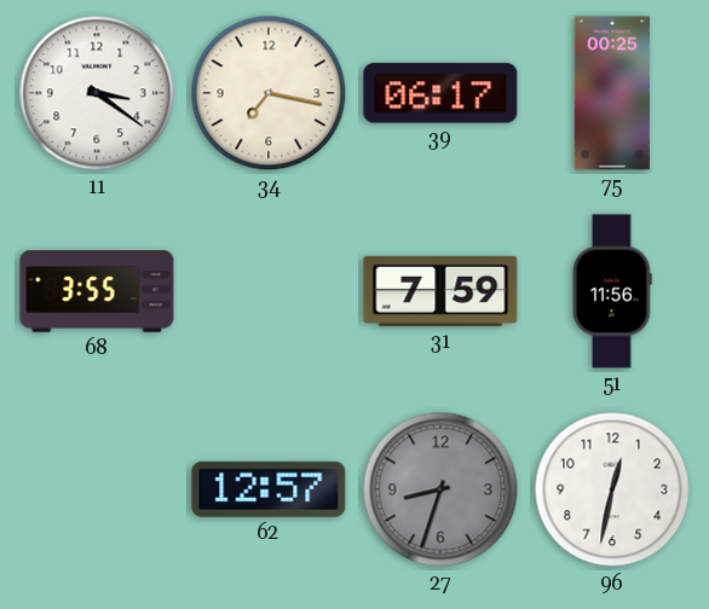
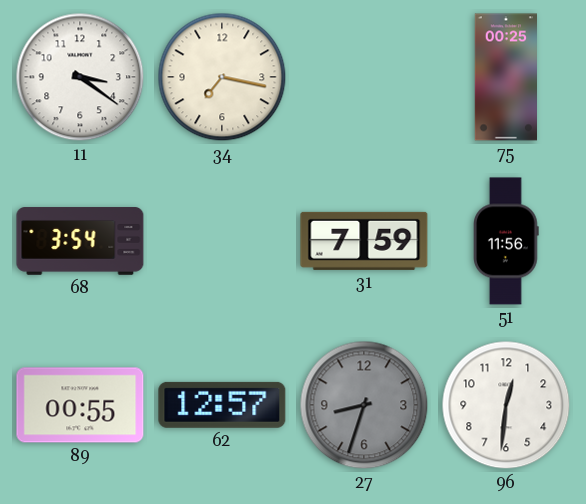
39: 06:17 -> none (440, 93)
68: 3:55 -> 3:54 (80, 241)
89: none -> 00:55 (80, 405)
96: 12:32 -> 12:31 (506, 405)
